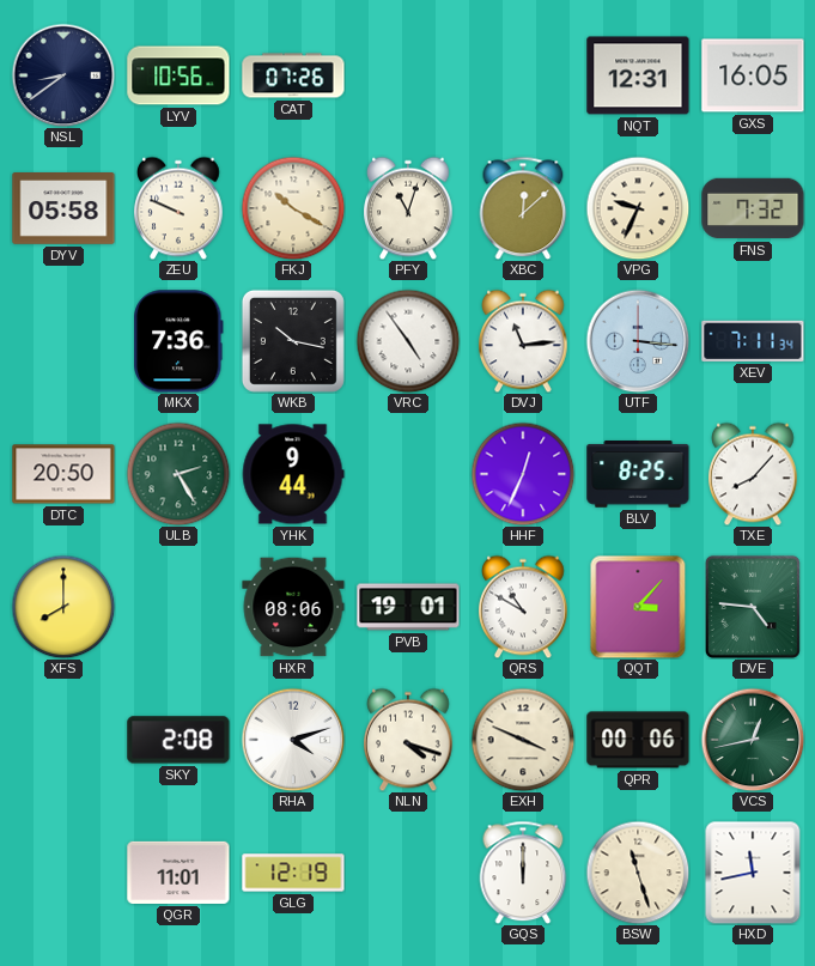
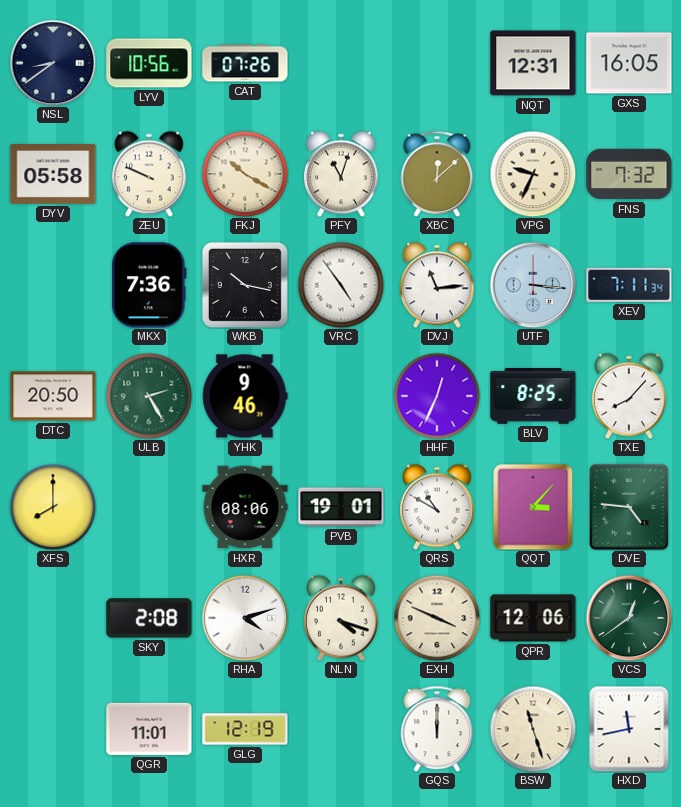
YHK: 9:44 -> 9:46 (245, 396)
QPR: 00:06 -> 12:06 (533, 618)
VCS: 12:43 -> 12:39 (629, 618)
